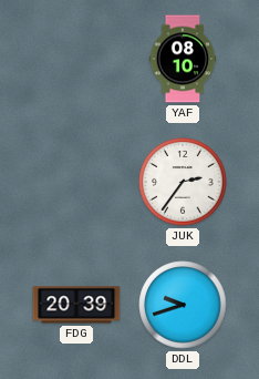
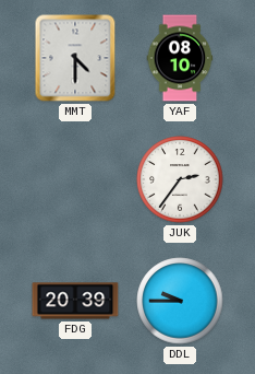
MMT: none -> 4:30 (75, 58)
DDL: 9:42 -> 9:45 (180, 301)
